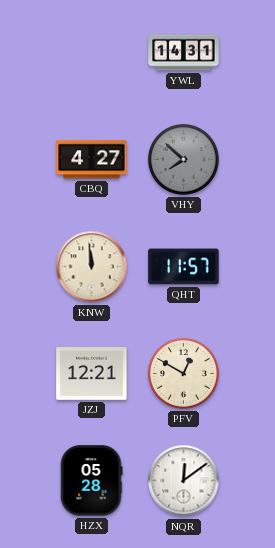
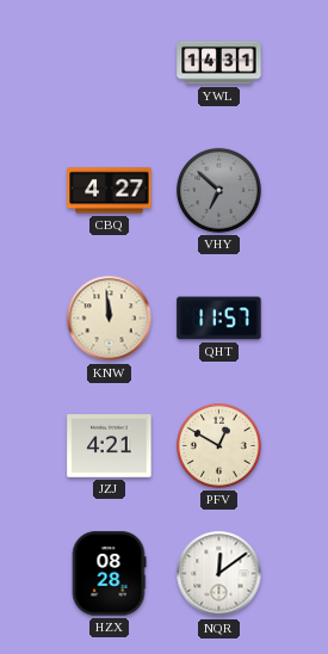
VHY: 7:52 -> 6:52 (218, 190)
JZJ: 12:21 -> 4:21 (110, 446)
HZX: 05:28 -> 08:28 (109, 574)
